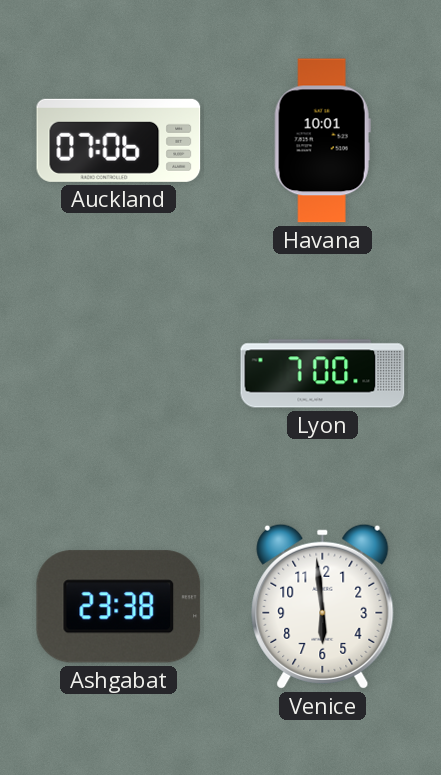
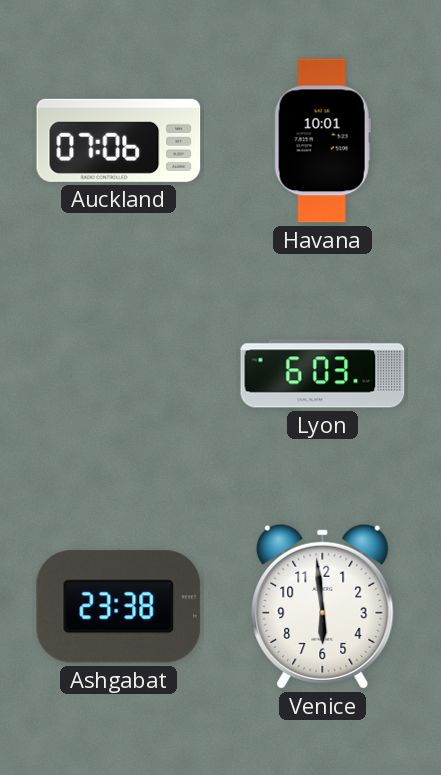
Lyon: 7:00 -> 6:03 (323, 374)
